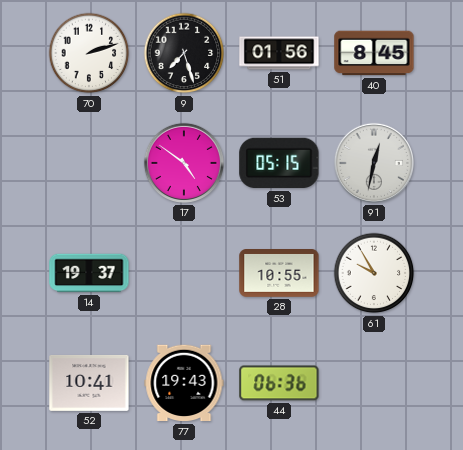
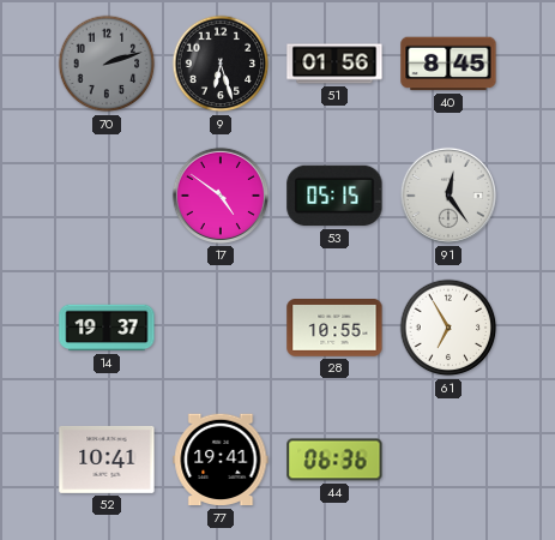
70 dial: white -> grey (107, 64)
9: 7:27 -> 6:27 (221, 64)
91: 12:32 -> 12:24 (448, 196)
61: 9:55 -> 6:55 (448, 328)
77: 19:43 -> 19:41 (221, 460)
